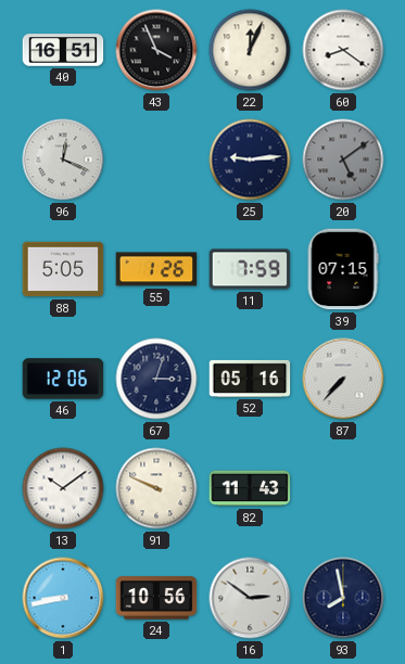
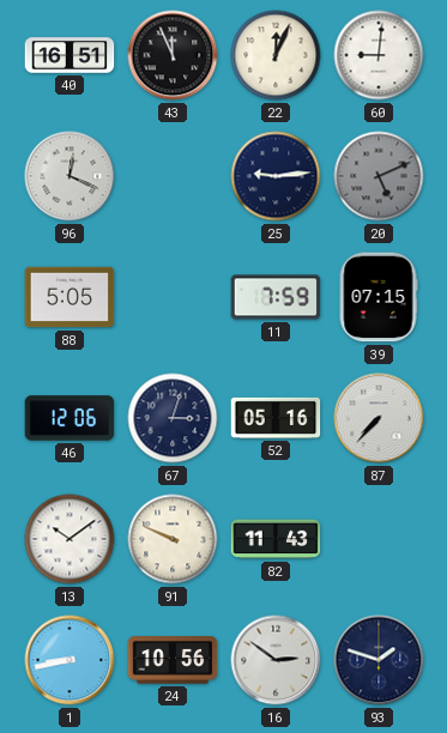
43: 3:56 -> 11:56 (173, 55)
60: 8:21 -> 9:01 (379, 55)
20: 5:09 -> 5:11 (379, 176)
55: 1:26 -> none (156, 269)
93: 7:58 -> 1:48 (379, 660)
